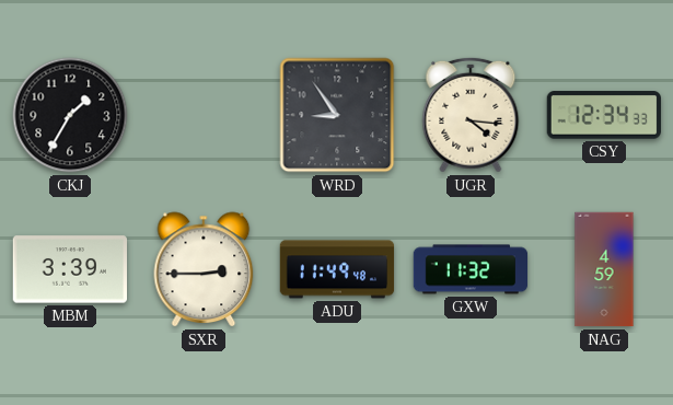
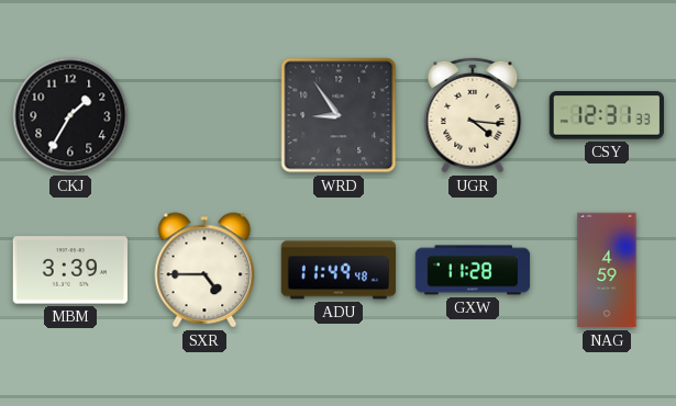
CSY: 12:34 -> 12:31 (607, 115)
SXR: 2:45 -> 4:45 (204, 270)
GXW: 11:32 -> 11:28 (473, 270)
